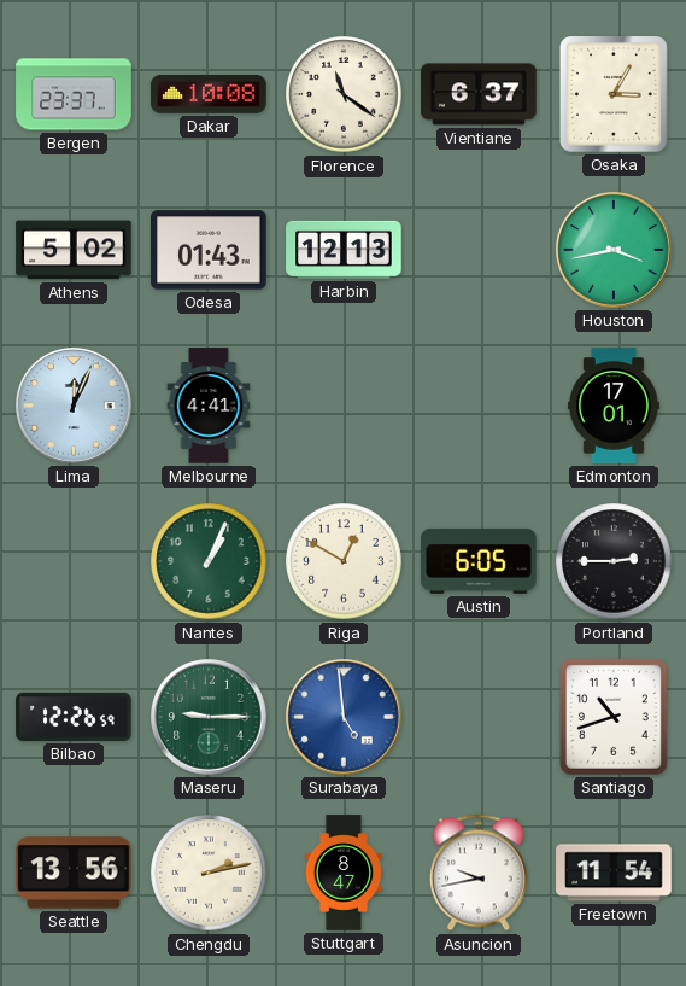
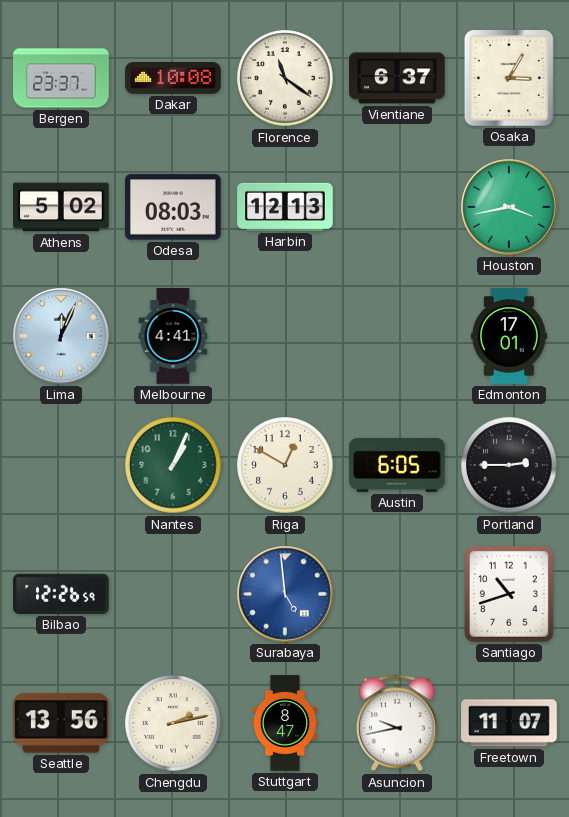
Odesa: 01:43 -> 08:03 (173, 207)
Maseru: 9:15 -> none (210, 718)
Freetown: 11:54 -> 11:07 (509, 723)
